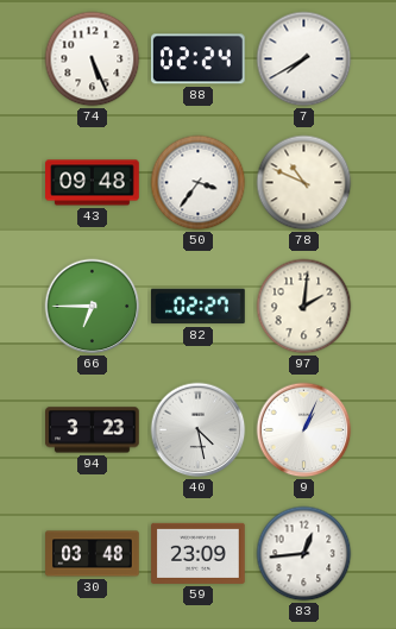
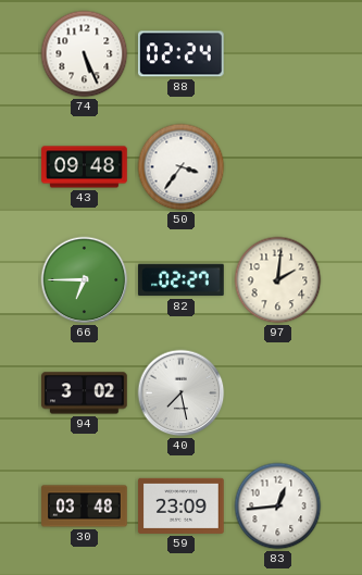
7: 7:40 -> none (304, 59)
78: 10:49 -> none (304, 183)
94: 3:23 -> 3:02 (85, 393)
40: 4:28 -> 7:28 (182, 393)
9: 1:04 -> none (304, 430)
